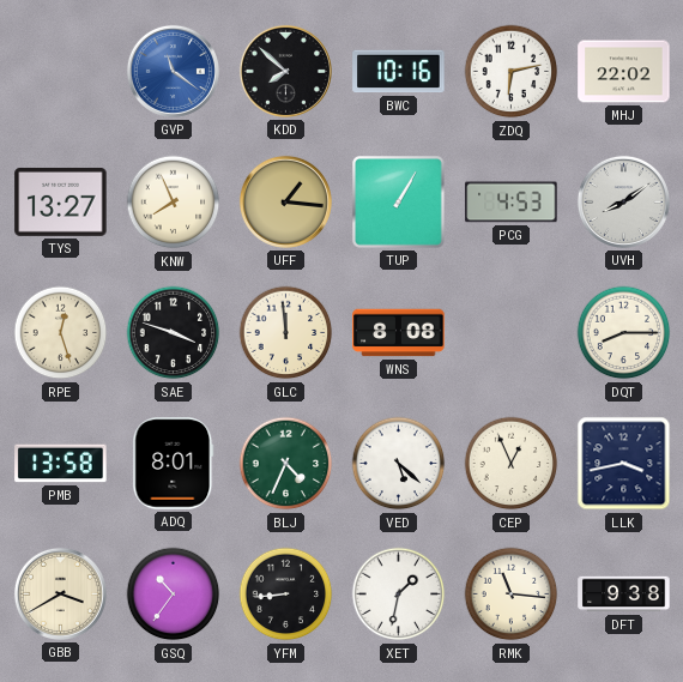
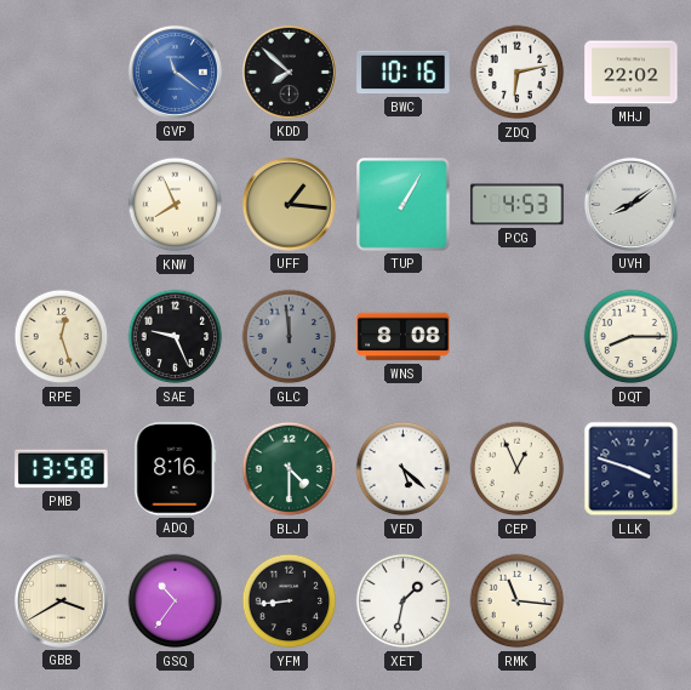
TYS: 13:27 -> none (61, 201)
SAE: 3:48 -> 9:26 (176, 337)
GLC dial: cream -> grey (290, 337)
ADQ: 8:01 -> 8:16 (176, 469)
BLJ: 4:34 -> 4:30 (290, 469)
LLK: 3:43 -> 3:48 (632, 469)
DFT: 9:38 -> none (624, 595)
